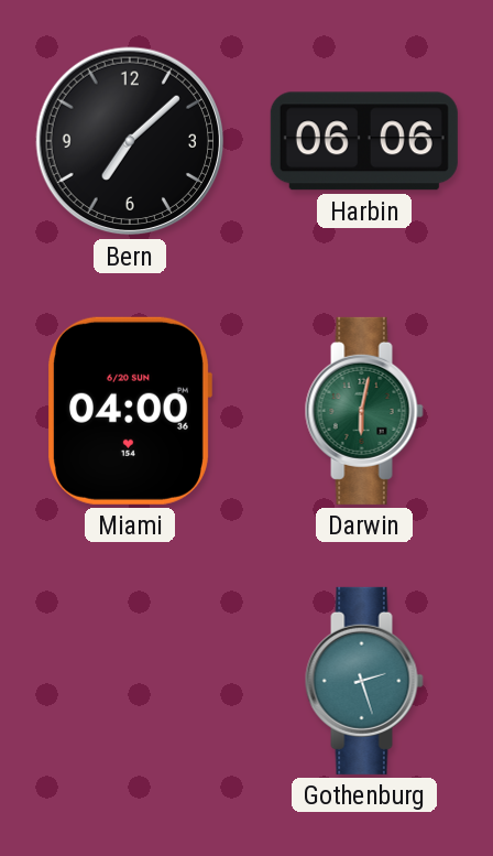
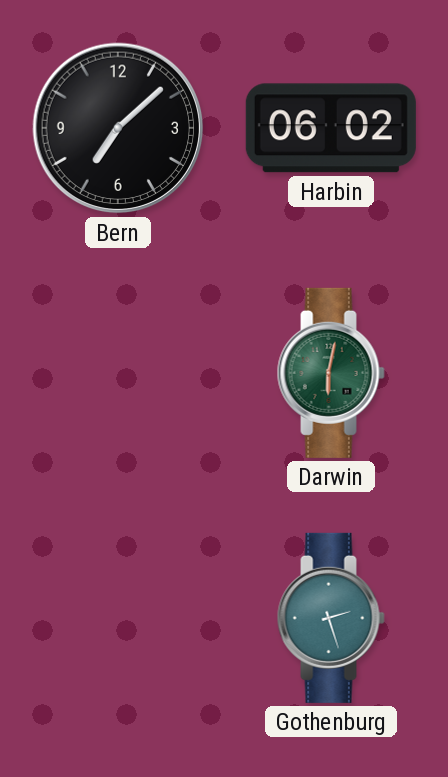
Harbin: 06:06 -> 06:02 (331, 128)
Miami: 04:00 -> none (130, 411)
